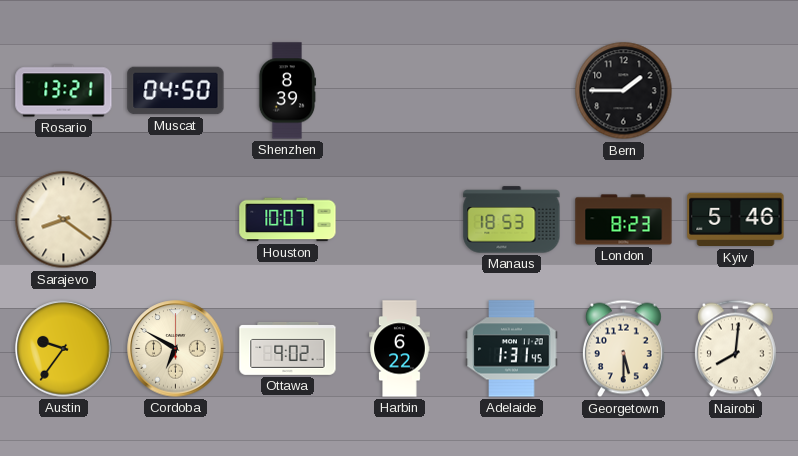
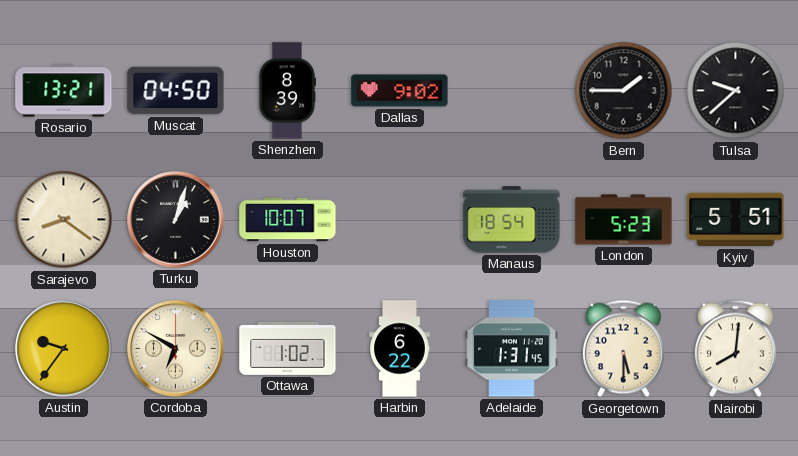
Dallas: none -> 9:02 (400, 91)
Tulsa: none -> 9:38 (736, 91)
Turku: none -> 1:03 (176, 220)
Manaus: 18:53 -> 18:54 (512, 220)
London: 8:23 -> 5:23 (624, 220)
Kyiv: 5:46 -> 5:51 (736, 220)
Ottawa: 9:02 -> 1:02 (288, 349)
